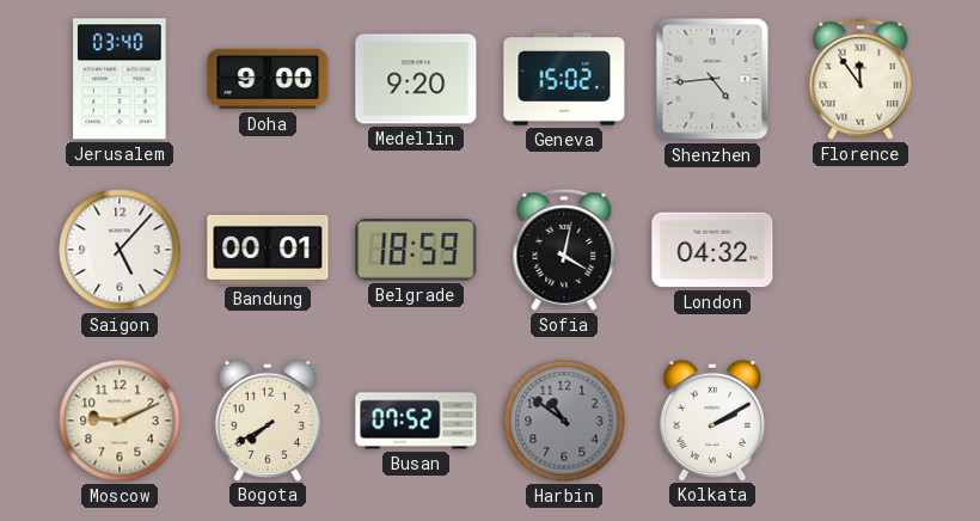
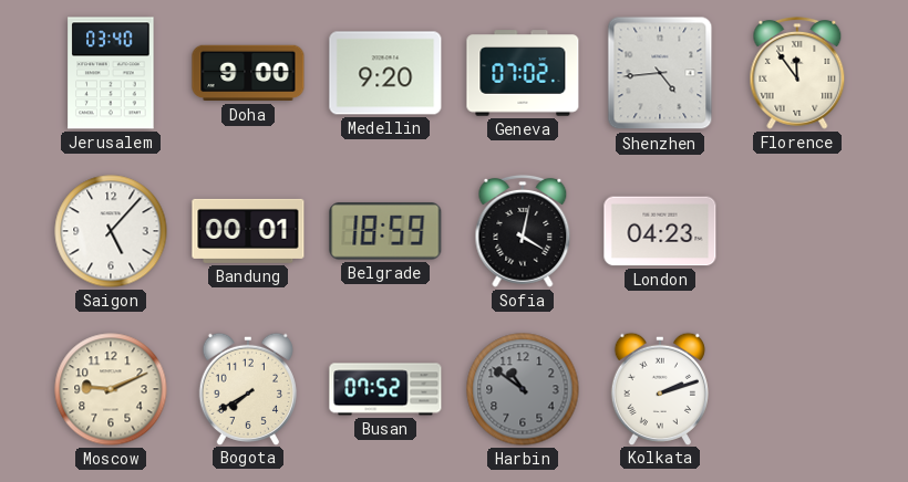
Geneva: 15:02 -> 07:02 (523, 73)
London: 04:32 -> 04:23 (660, 231)
Kolkata: 2:10 -> 2:12 (660, 388)
